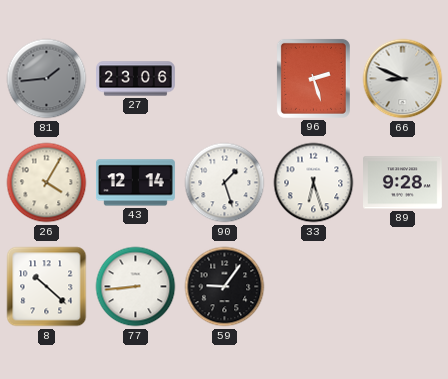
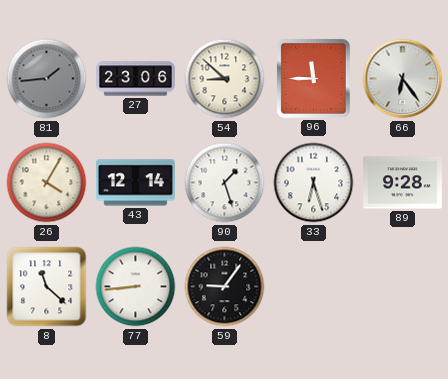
54: none -> 8:52 (225, 79)
96: 2:27 -> 11:45 (313, 78)
66: 8:49 -> 6:24 (403, 79)
8: 10:22 -> 11:22 (47, 287)
